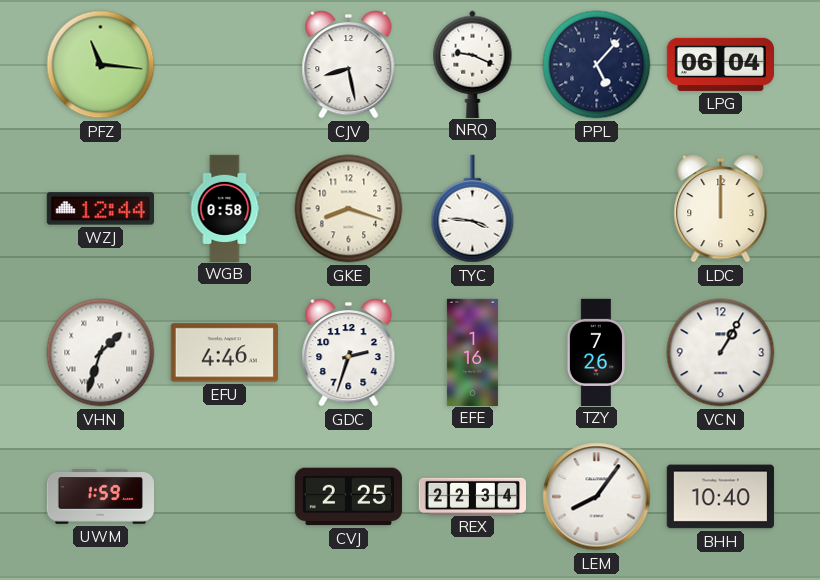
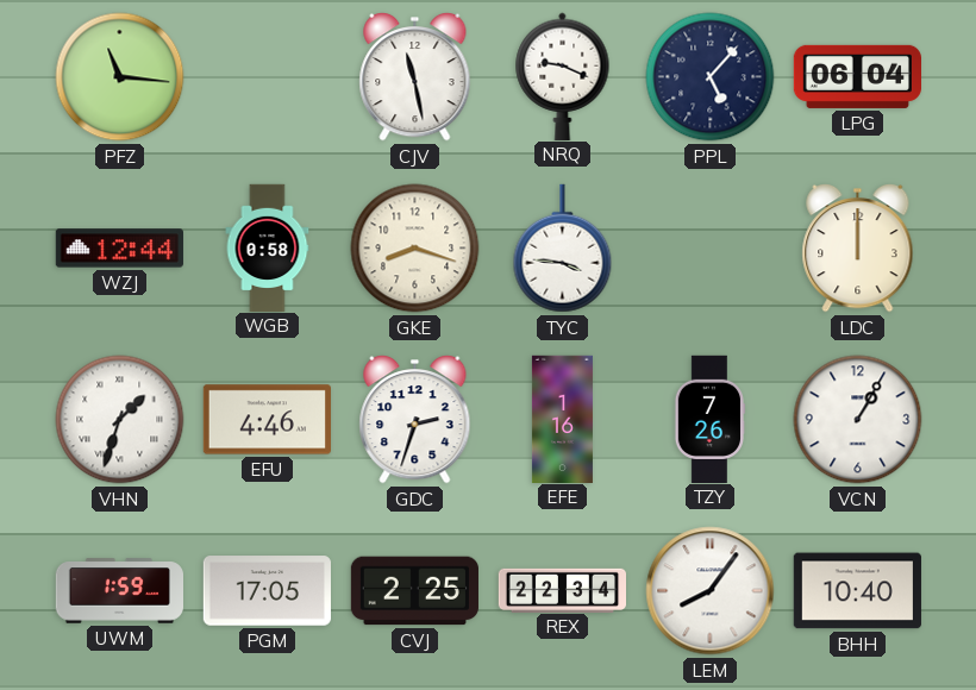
CJV: 8:28 -> 11:28 (415, 77)
PGM: none -> 17:05 (267, 591)
